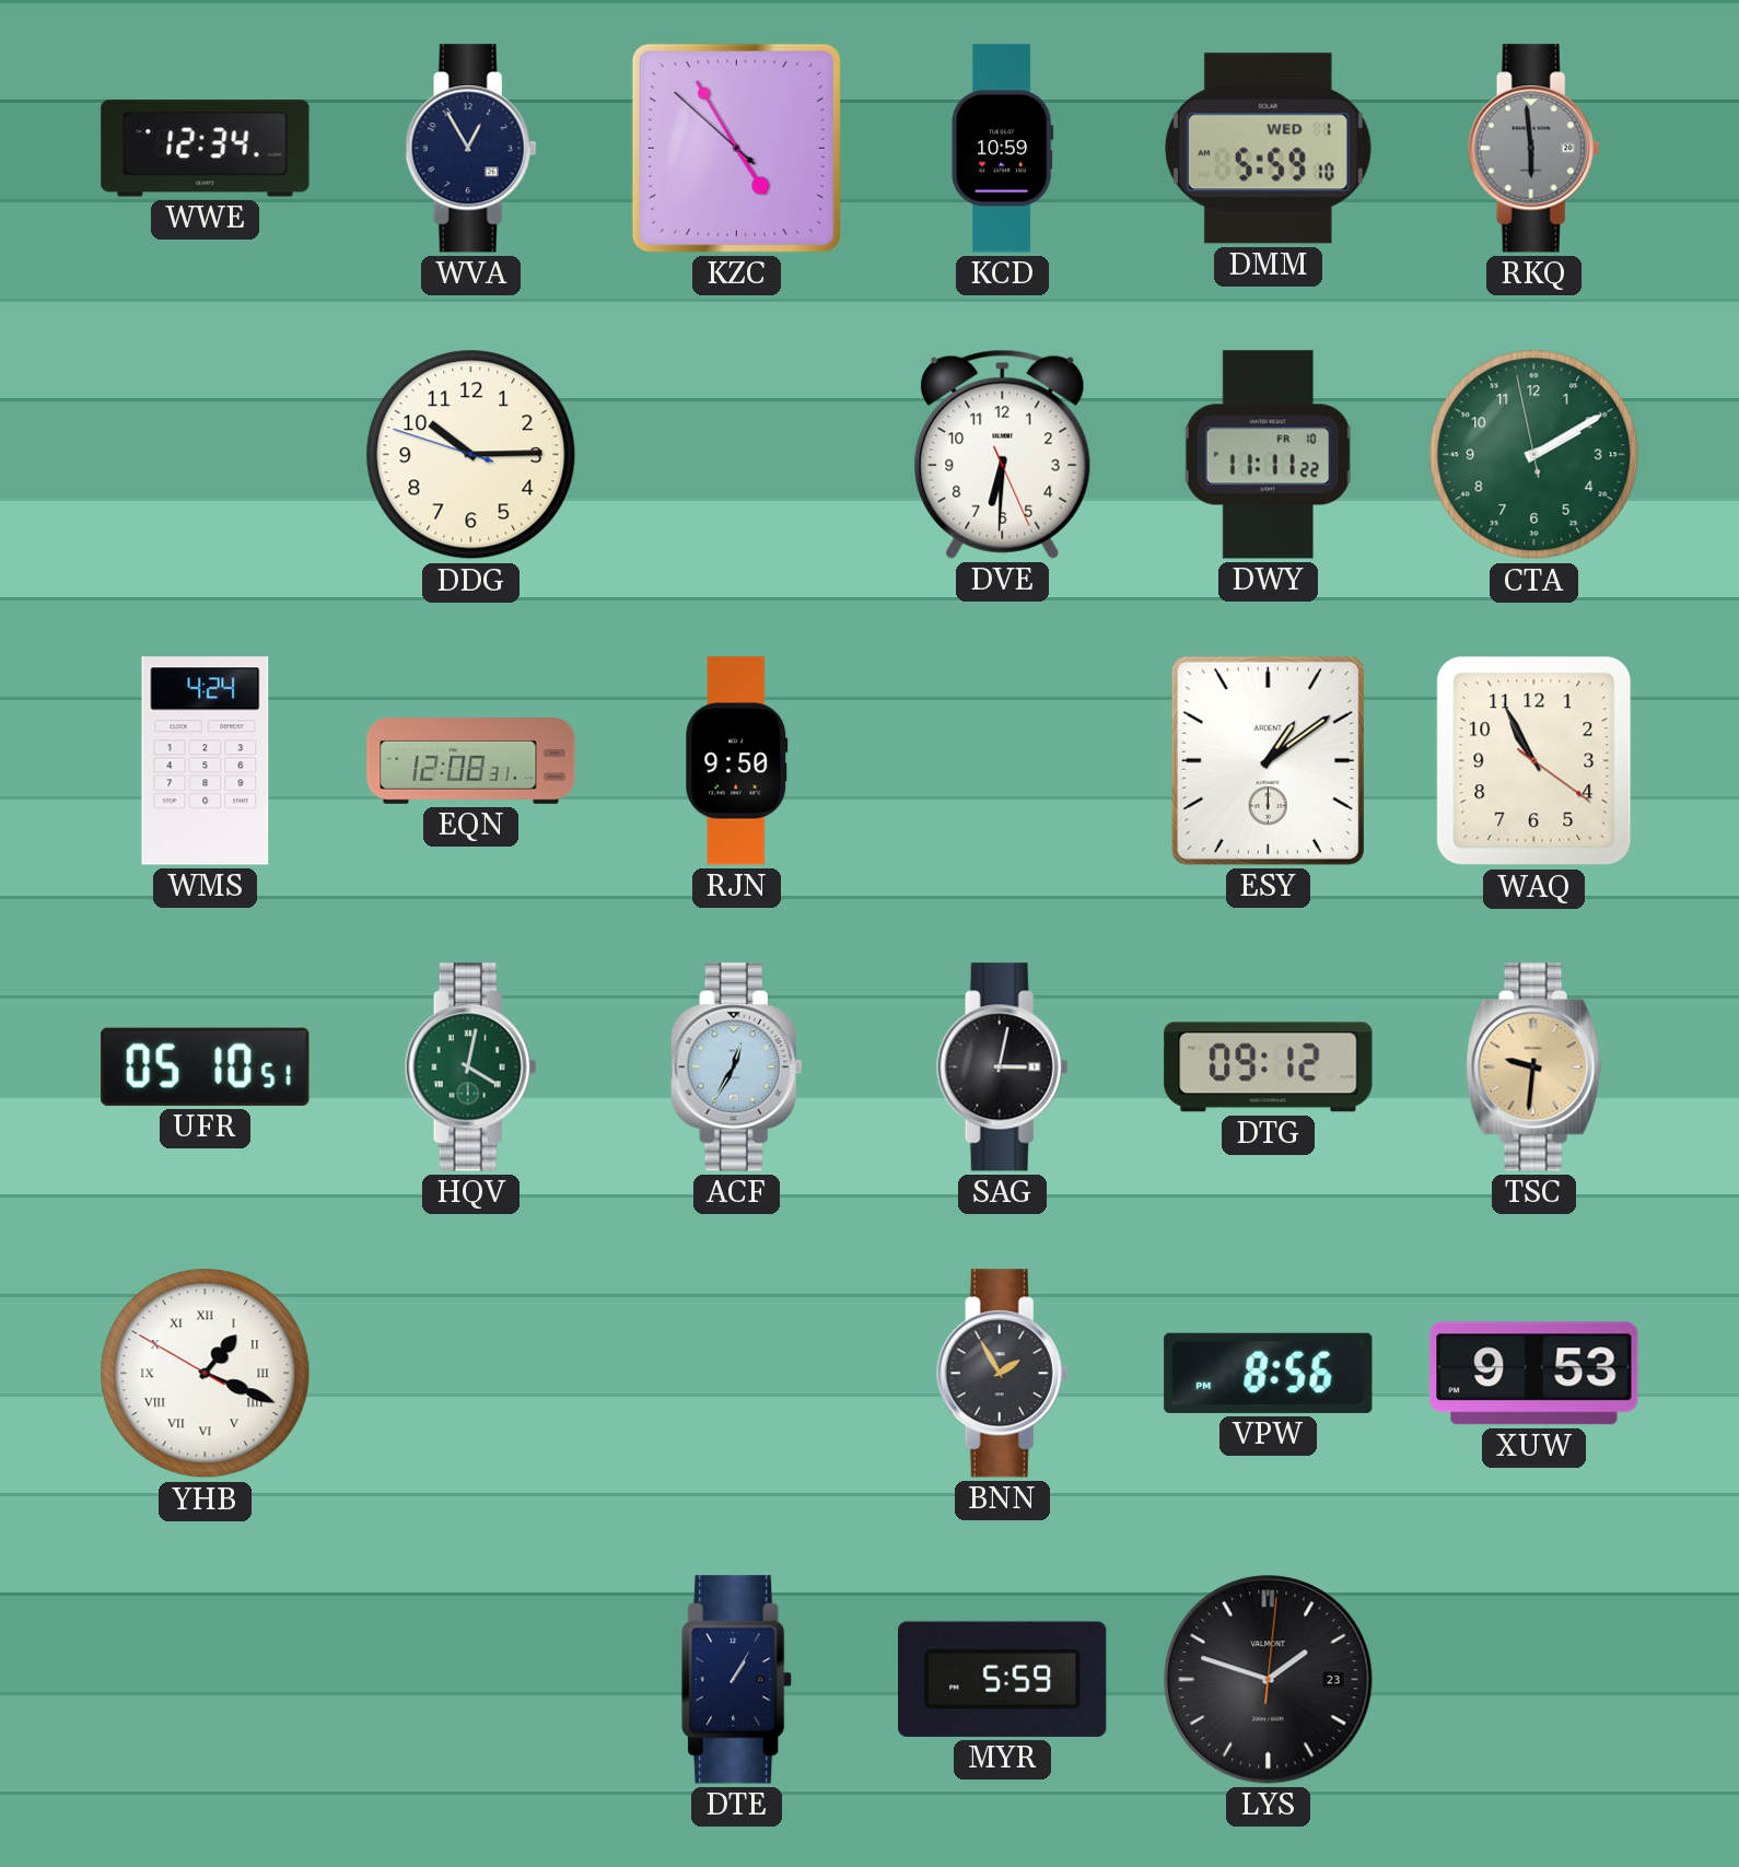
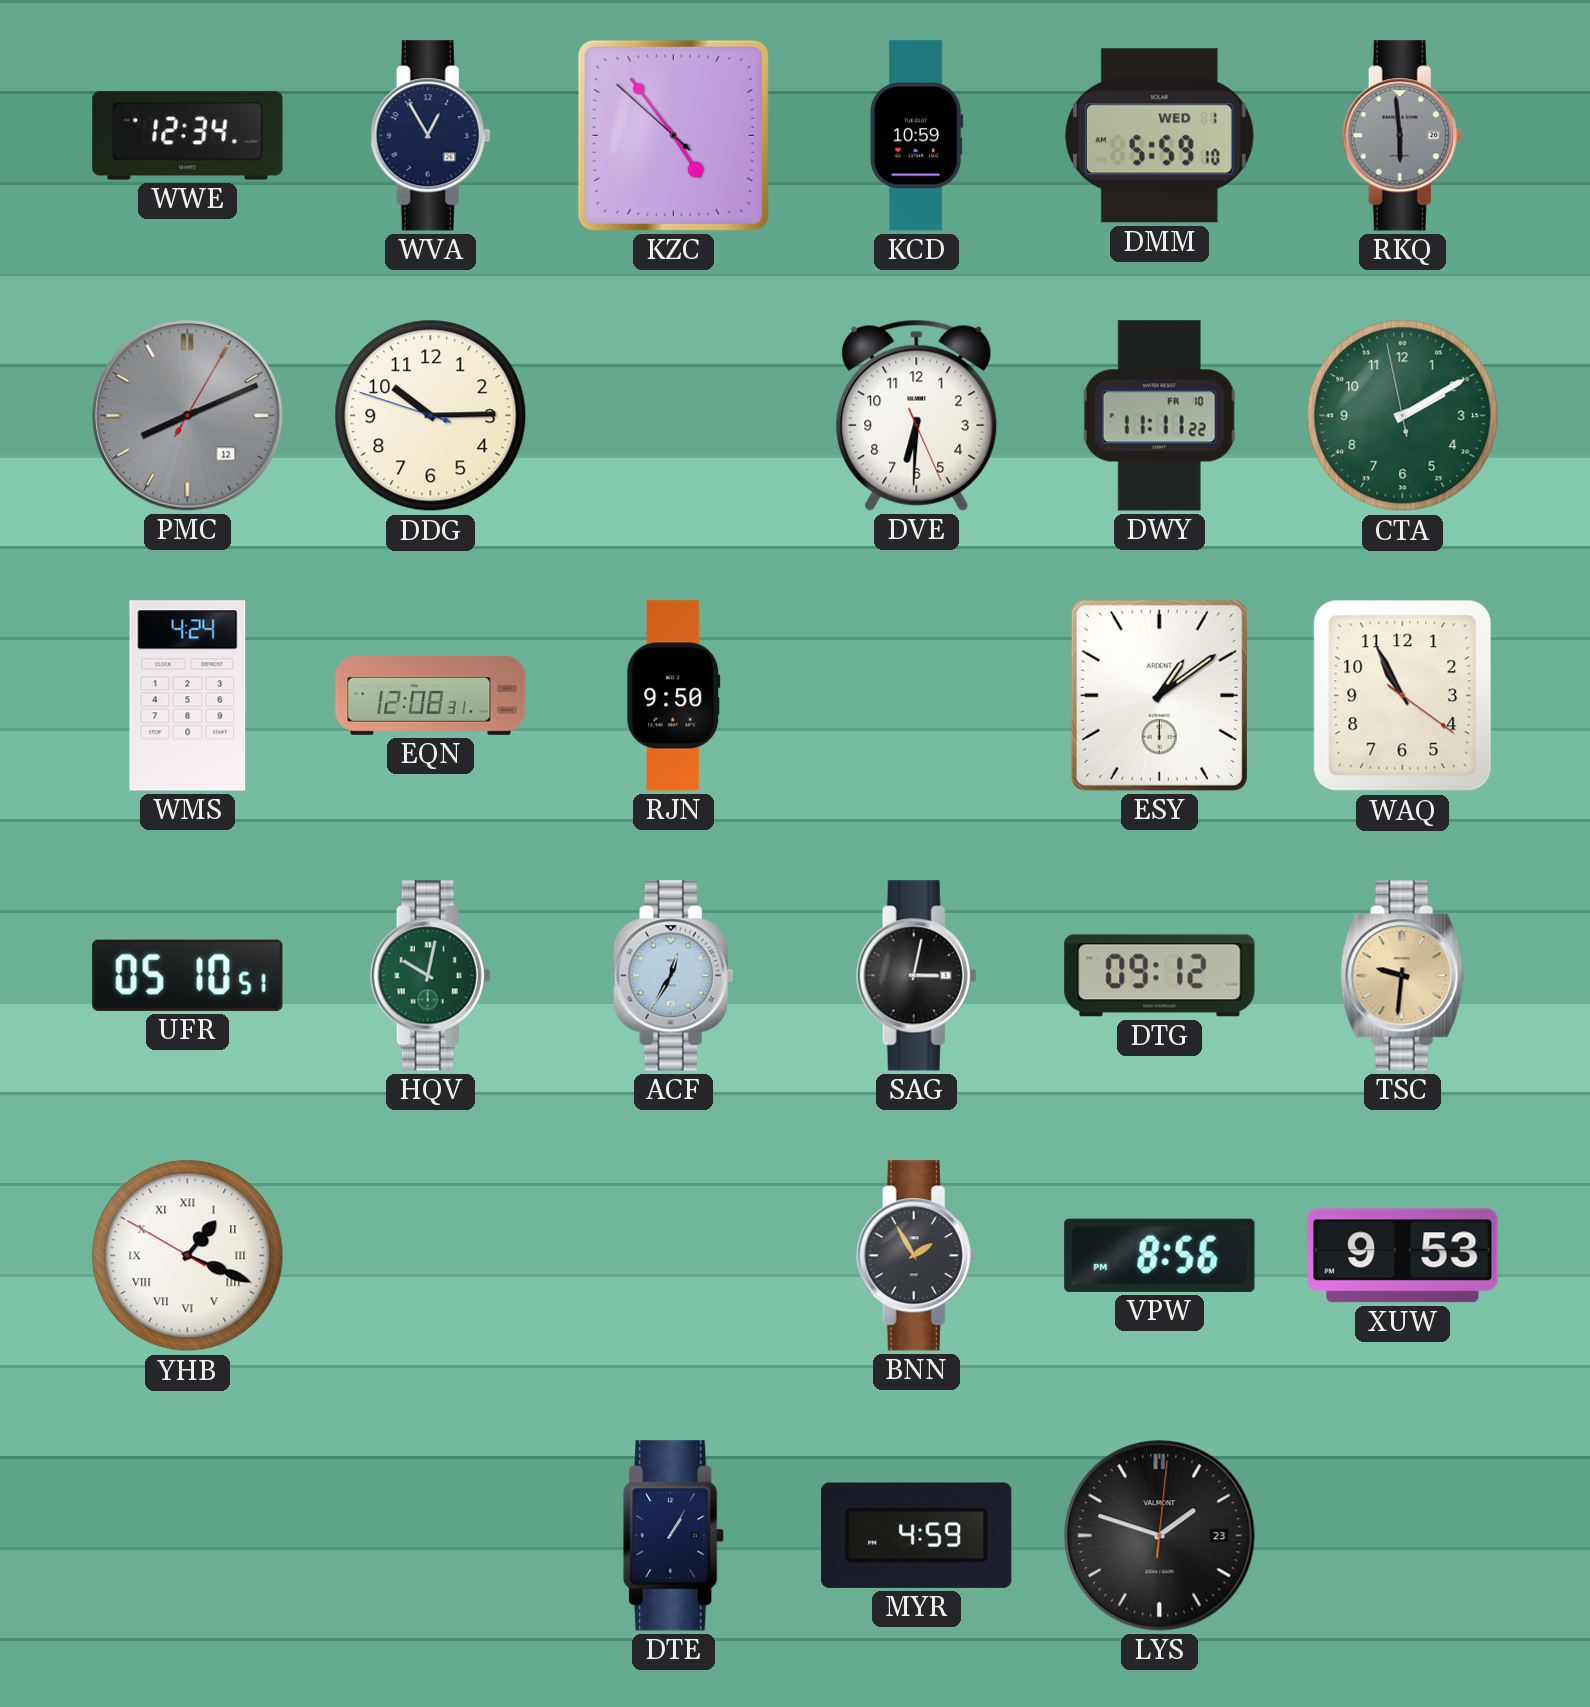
KZC: 4:54 -> 4:53 (673, 135)
PMC: none -> 8:11 (188, 416)
HQV: 4:02 -> 10:02 (430, 976)
MYR: 5:59 -> 4:59 (917, 1535)
